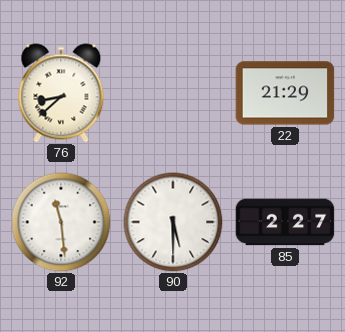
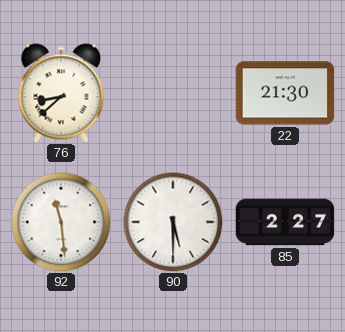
22: 21:29 -> 21:30 (285, 93)
